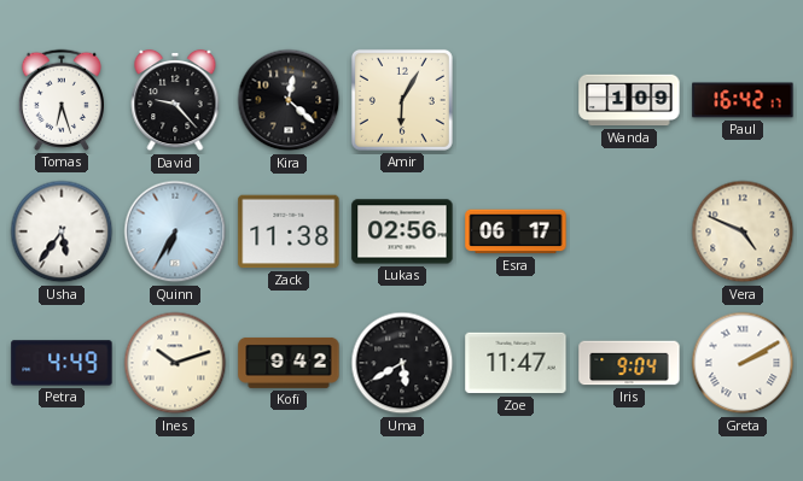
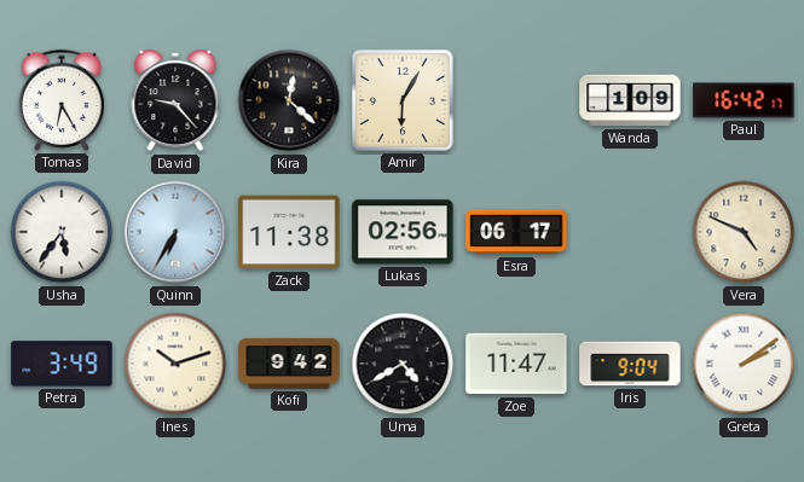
Tomas: 6:27 -> 6:25 (60, 100)
Petra: 4:49 -> 3:49 (62, 364)
Uma: 5:40 -> 4:40 (403, 364)
Greta: 2:10 -> 2:09 (744, 364)
